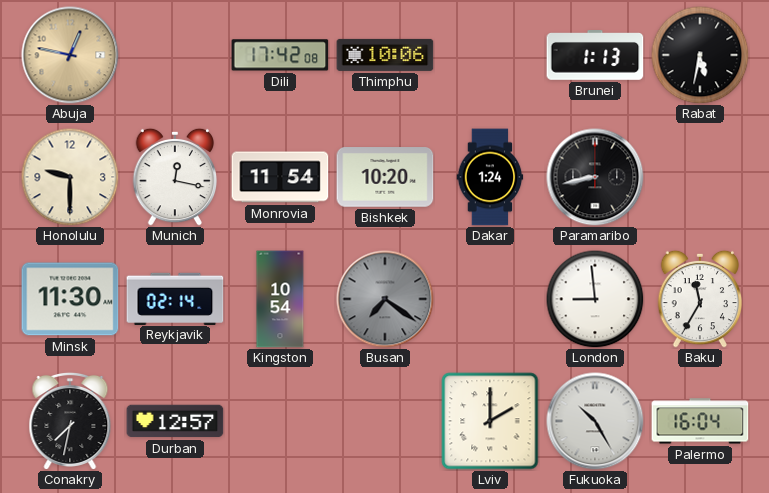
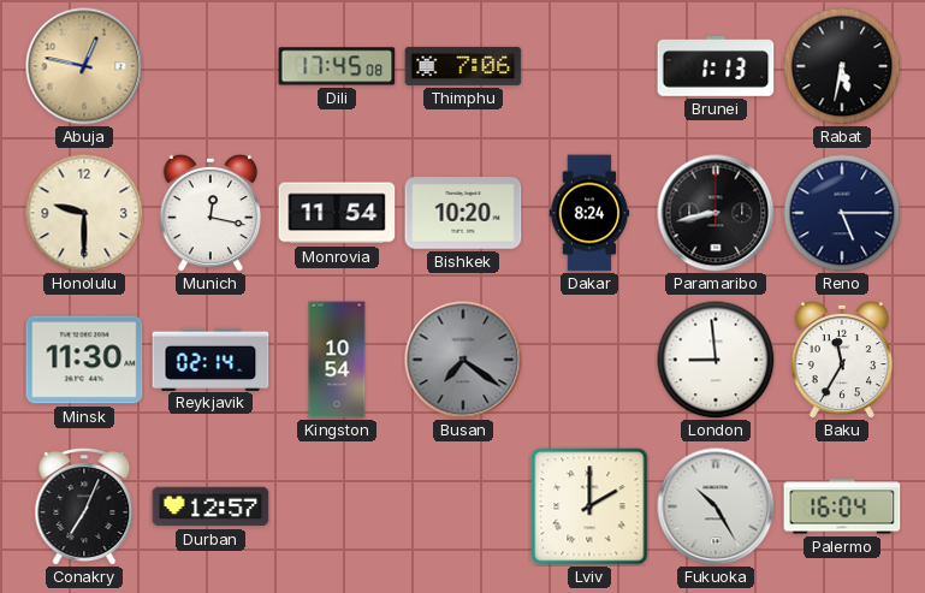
Dili: 17:42 -> 17:45 (337, 66)
Thimphu: 10:06 -> 7:06 (463, 66)
Dakar: 1:24 -> 8:24 (589, 213)
Reno: none -> 5:15 (842, 213)
Conakry: 7:32 -> 7:04 (84, 506)
